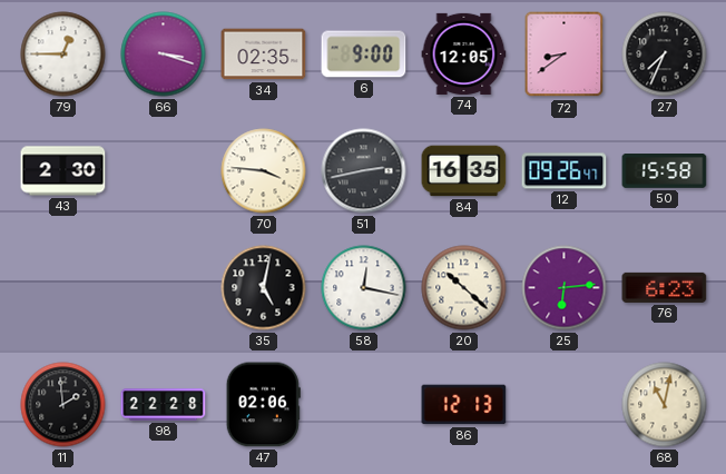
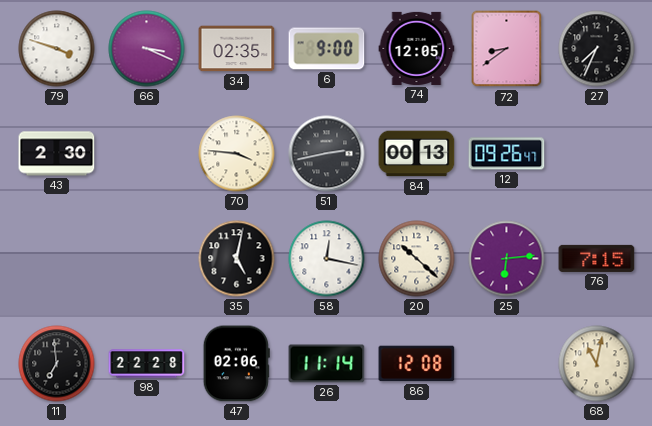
79: 12:45 -> 3:48 (57, 49)
66: 3:18 -> 3:19 (147, 49)
84: 16:35 -> 00:13 (417, 154)
50: 15:58 -> none (665, 171)
76: 6:23 -> 7:15 (597, 258)
11: 1:59 -> 6:59 (57, 364)
26: none -> 11:14 (327, 364)
86: 12:13 -> 12:08 (417, 364)
